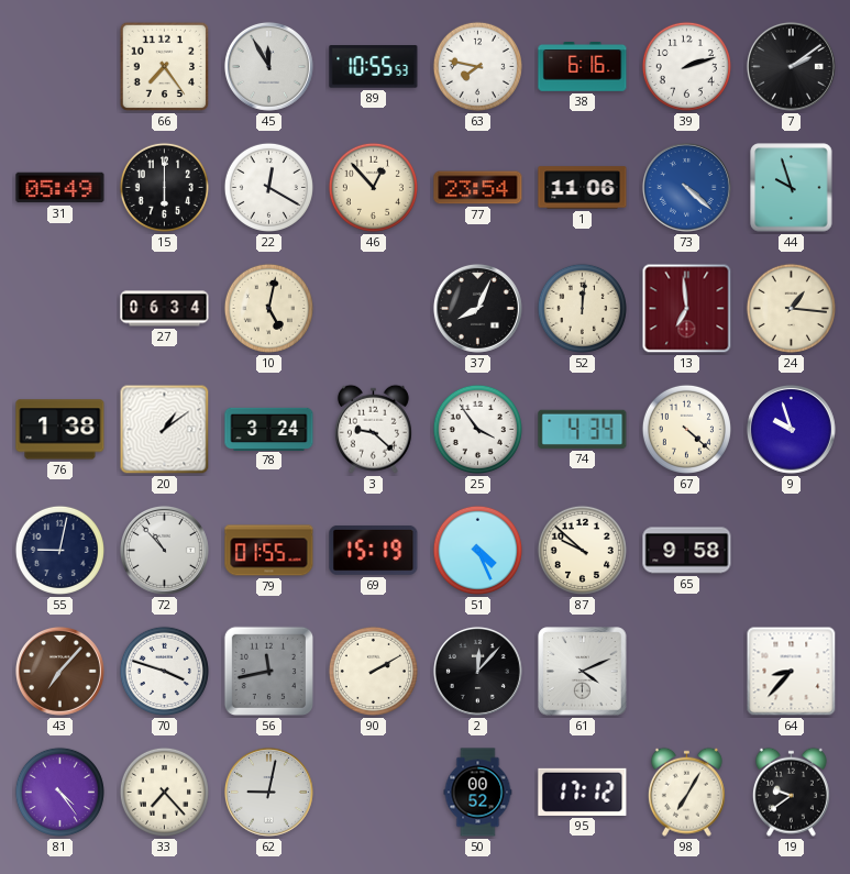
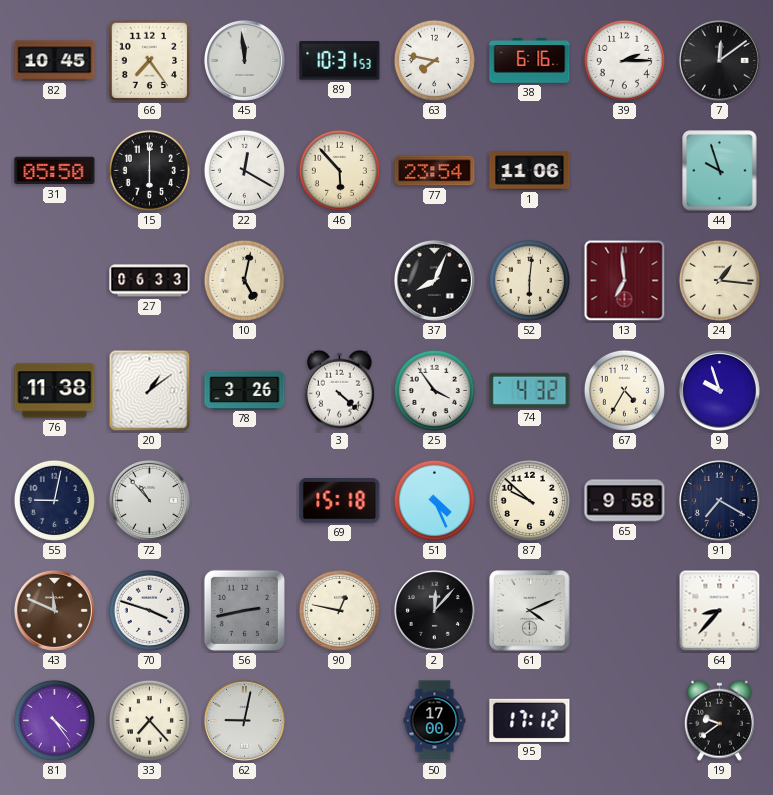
82: none -> 10:45 (55, 61)
45: 11:55 -> 11:59 (244, 60)
89: 10:55 -> 10:31 (340, 61)
39: 2:12 -> 2:15 (624, 60)
7: 2:09 -> 12:09 (719, 60)
31: 05:49 -> 05:50 (55, 171)
46: 12:53 -> 5:53 (339, 170)
73: 4:22 -> none (686, 187)
27: 06:34 -> 06:33 (150, 281)
52: 12:01 -> 6:01 (529, 280)
76: 1:38 -> 11:38 (55, 391)
78: 3:24 -> 3:26 (245, 390)
3: 9:22 -> 4:22 (339, 390)
74: 4:34 -> 4:32 (530, 390)
67: 4:22 -> 4:35 (624, 390)
79: 01:55 -> none (269, 551)
69: 15:19 -> 15:18 (340, 500)
91: none -> 7:20 (719, 500)
43: 7:07 -> 11:49 (54, 610)
56: 11:43 -> 2:43 (244, 610)
90: 2:10 -> 12:47 (339, 610)
50: 00:52 -> 17:00 (435, 721)
98: 7:05 -> none (686, 792)
